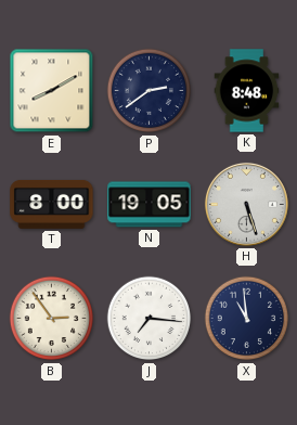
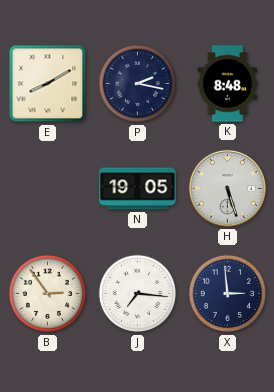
P: 2:39 -> 2:17 (138, 84)
T: 8:00 -> none (52, 204)
X: 10:59 -> 2:59 (228, 294)
